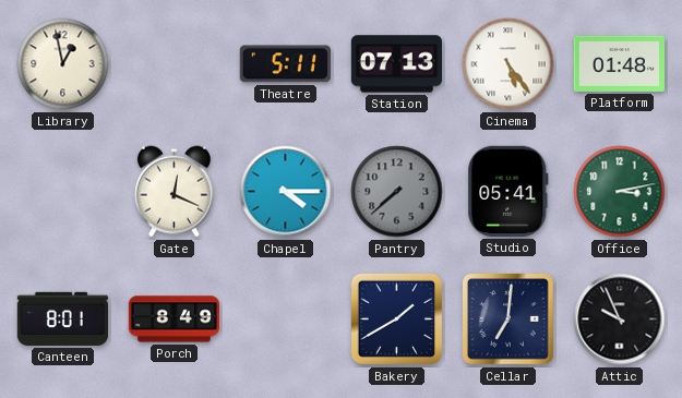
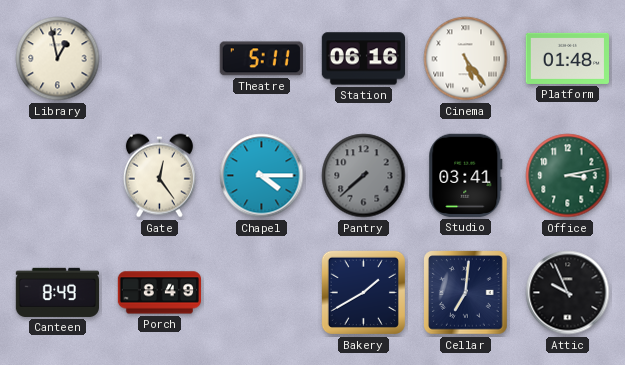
Station: 07:13 -> 06:16 (364, 59)
Gate: 12:19 -> 12:24 (159, 176)
Studio: 05:41 -> 03:41 (466, 175)
Canteen: 8:01 -> 8:49 (57, 292)
